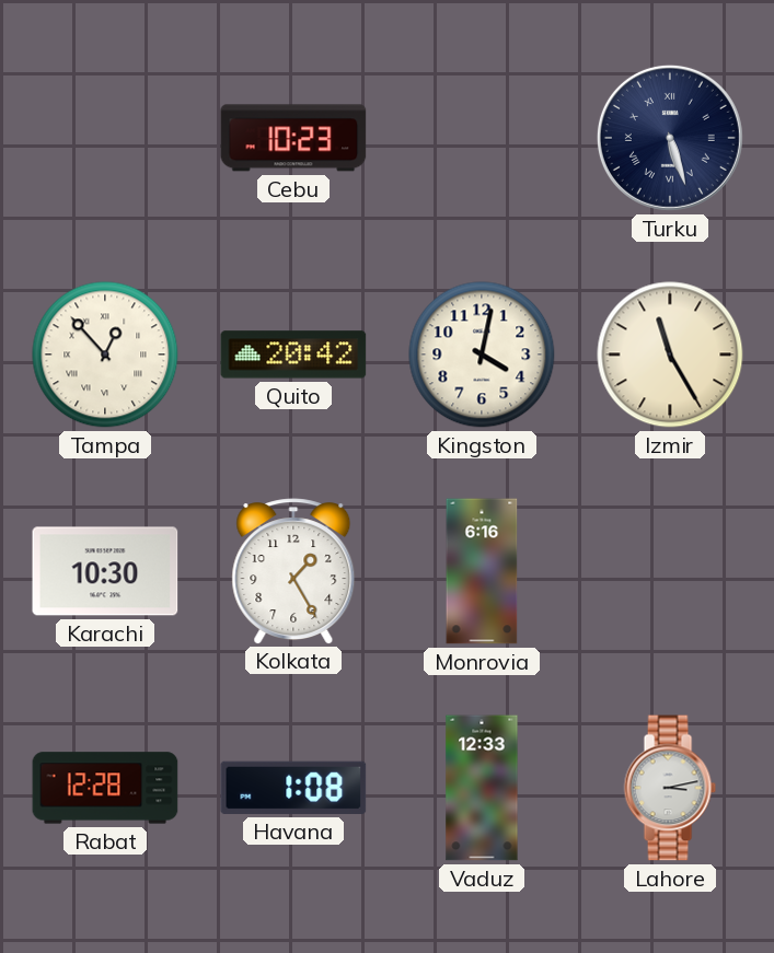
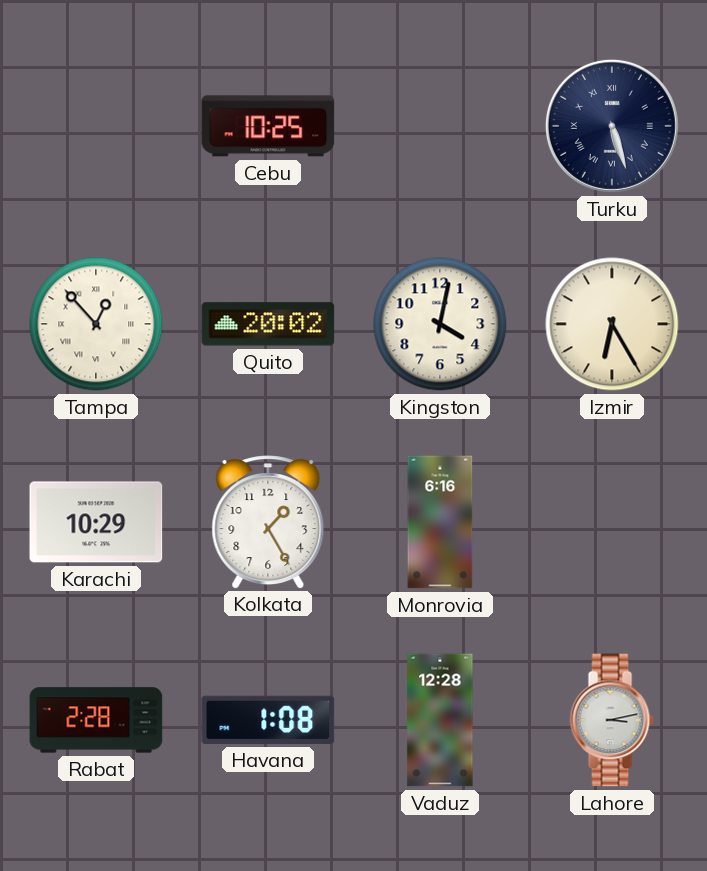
Cebu: 10:23 -> 10:25 (268, 126)
Quito: 20:42 -> 20:02 (268, 324)
Izmir: 11:25 -> 6:25 (612, 324)
Karachi: 10:30 -> 10:29 (96, 522)
Rabat: 12:28 -> 2:28 (96, 720)
Vaduz: 12:33 -> 12:28 (440, 720)
